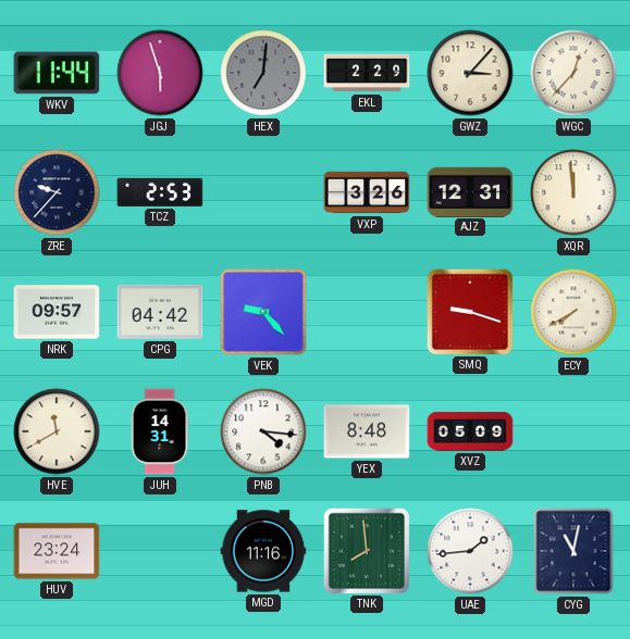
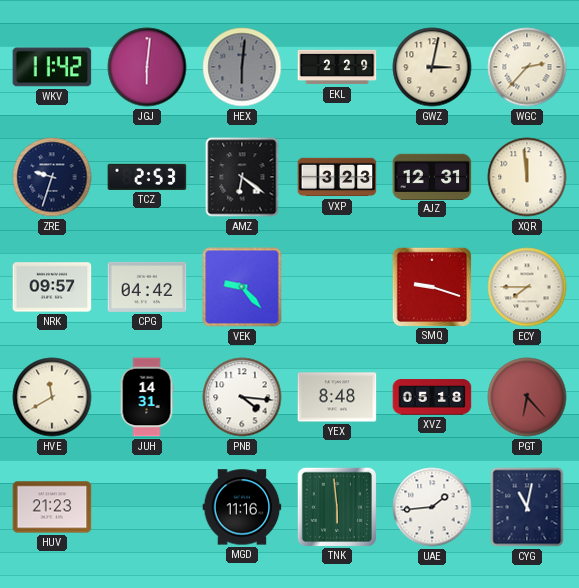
WKV: 11:44 -> 11:42 (52, 67)
JGJ: 5:57 -> 6:01 (147, 67)
HEX: 7:01 -> 6:01 (242, 67)
GWZ: 3:07 -> 3:02 (432, 67)
WGC: 12:37 -> 2:37 (527, 67)
ZRE: 9:37 -> 9:33 (52, 177)
AMZ: none -> 6:21 (242, 177)
VXP: 3:26 -> 3:23 (337, 177)
ECY: 7:40 -> 7:45 (527, 287)
XVZ: 05:09 -> 05:18 (432, 397)
PGT: none -> 6:23 (527, 397)
HUV: 23:24 -> 21:23 (52, 507)
TNK: 7:59 -> 5:59 (336, 506)
